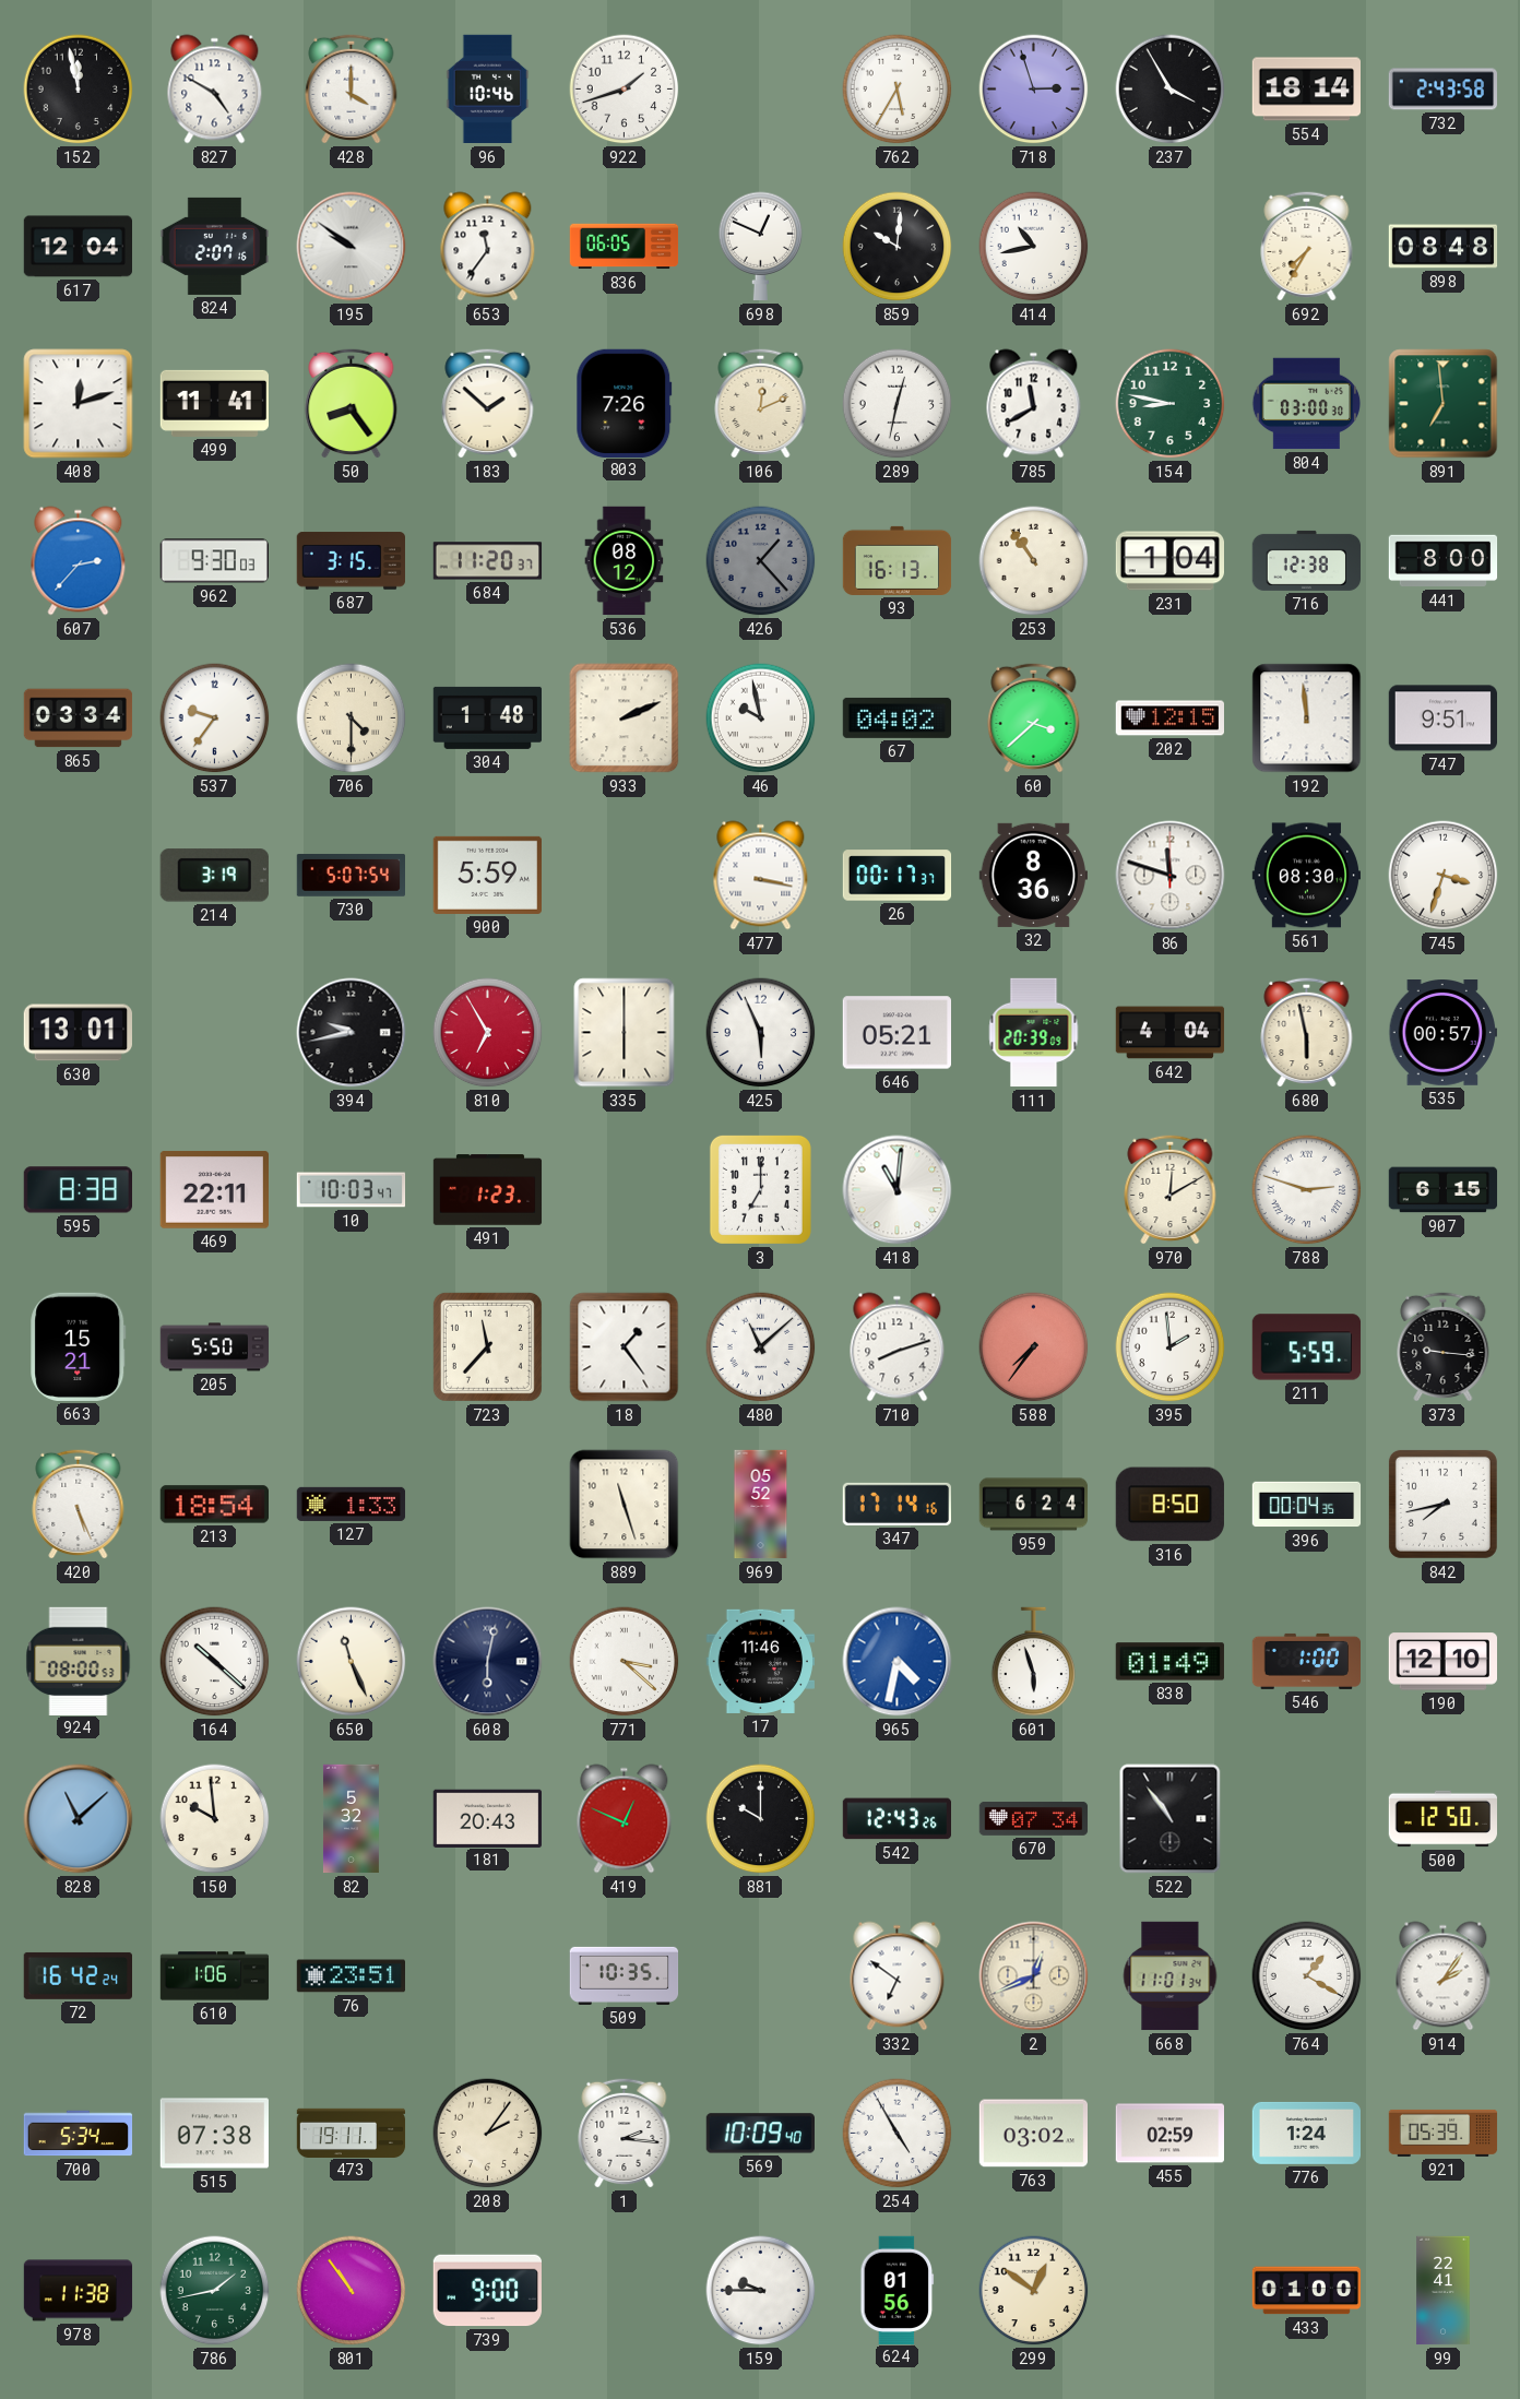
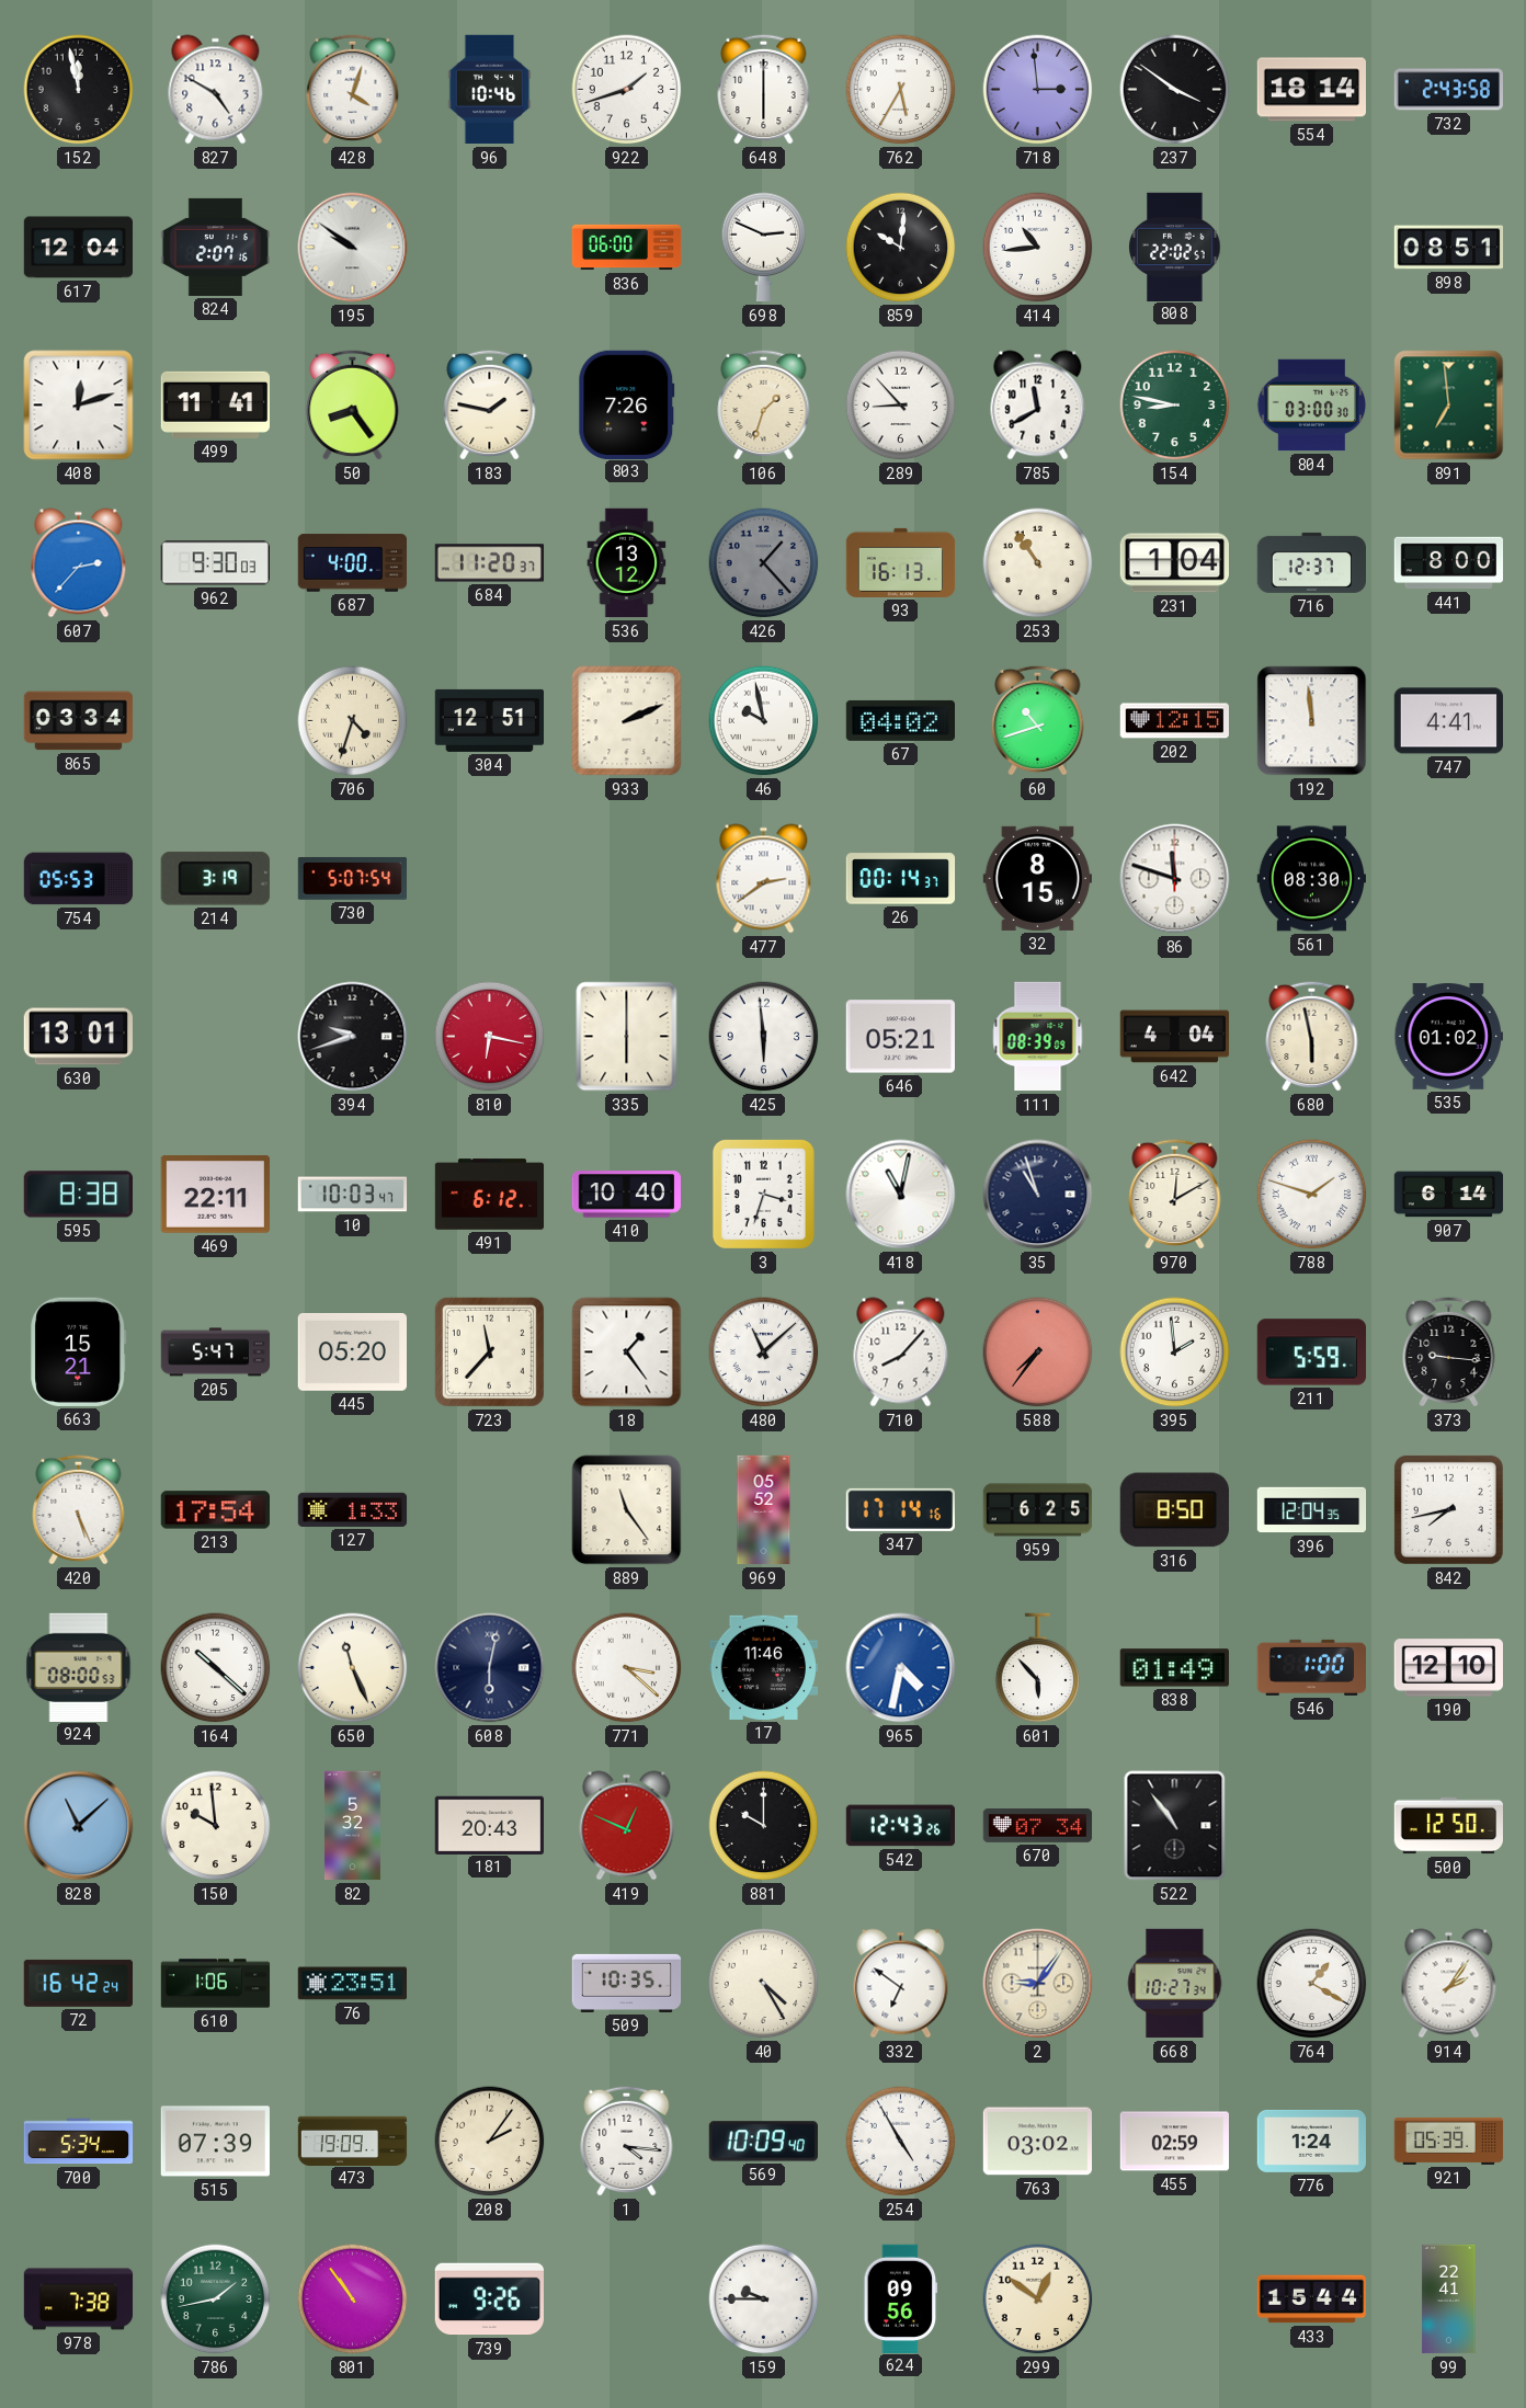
428: 4:00 -> 4:03 (353, 89)
648: none -> 6:00 (764, 89)
718: 2:57 -> 2:59 (1038, 90)
237: 3:55 -> 3:51 (1175, 90)
653: 11:36 -> none (488, 247)
836: 06:05 -> 06:00 (627, 248)
698: 12:49 -> 2:49 (764, 248)
414: 10:43 -> 10:44 (1038, 248)
808: none -> 22:02 (1175, 247)
692: 7:35 -> none (1307, 246)
898: 08:48 -> 08:51 (1449, 248)
183: 1:52 -> 1:47 (490, 404)
106: 12:11 -> 1:33 (764, 404)
289: 12:32 -> 8:53 (901, 406)
687: 3:15 -> 4:00 (352, 563)
536: 08:12 -> 13:12 (627, 563)
716: 12:38 -> 12:37 (1311, 562)
537: 9:36 -> none (215, 718)
706: 4:30 -> 4:33 (353, 721)
304: 1:48 -> 12:51 (489, 720)
60: 3:38 -> 10:42 (1038, 720)
747: 9:51 -> 4:41 (1448, 721)
754: none -> 05:53 (79, 879)
900: 5:59 -> none (487, 875)
477: 3:17 -> 2:39 (764, 879)
26: 00:17 -> 00:14 (901, 879)
32: 8:36 -> 8:15 (1037, 878)
745: 3:33 -> none (1444, 876)
394: 9:43 -> 9:42 (353, 1037)
810: 6:55 -> 6:17 (490, 1037)
425: 5:56 -> 5:59 (764, 1037)
111: 20:39 -> 08:39 (1038, 1037)
535: 00:57 -> 01:02 (1448, 1037)
491: 1:23 -> 6:12 (490, 1195)
410: none -> 10:40 (626, 1195)
3: 7:00 -> 3:33 (763, 1194)
418: 11:01 -> 11:02 (901, 1195)
35: none -> 10:57 (1038, 1195)
788: 2:48 -> 1:48 (1312, 1195)
907: 6:15 -> 6:14 (1449, 1195)
205: 5:50 -> 5:47 (216, 1353)
445: none -> 05:20 (352, 1351)
710: 8:12 -> 8:07 (901, 1353)
213: 18:54 -> 17:54 (215, 1510)
889: 11:27 -> 11:24 (627, 1510)
959: 6:24 -> 6:25 (1038, 1510)
396: 00:04 -> 12:04 (1312, 1510)
601: 5:57 -> 5:53 (1038, 1668)
40: none -> 4:25 (764, 1984)
2: 12:41 -> 9:06 (1038, 1984)
668: 11:01 -> 10:27 (1175, 1984)
515: 07:38 -> 07:39 (215, 2142)
473: 19:11 -> 19:09 (353, 2141)
1: 2:16 -> 4:16 (627, 2141)
978: 11:38 -> 7:38 (79, 2299)
739: 9:00 -> 9:26 (489, 2299)
624: 01:56 -> 09:56 (901, 2298)
433: 01:00 -> 15:44 (1312, 2299)
